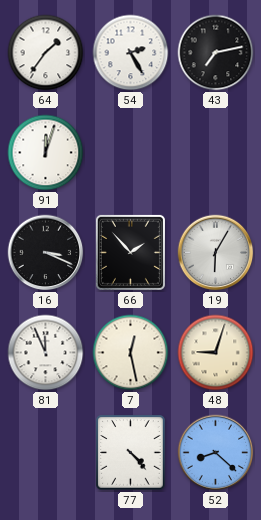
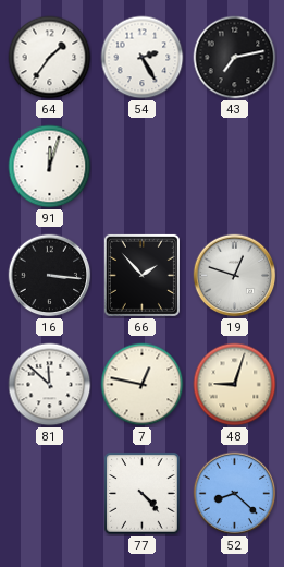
16: 3:19 -> 3:16 (50, 276)
19: 6:05 -> 12:48 (235, 276)
81: 11:56 -> 11:52 (50, 385)
7: 12:28 -> 12:47 (143, 385)
